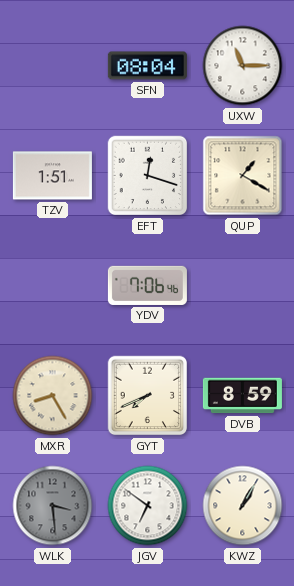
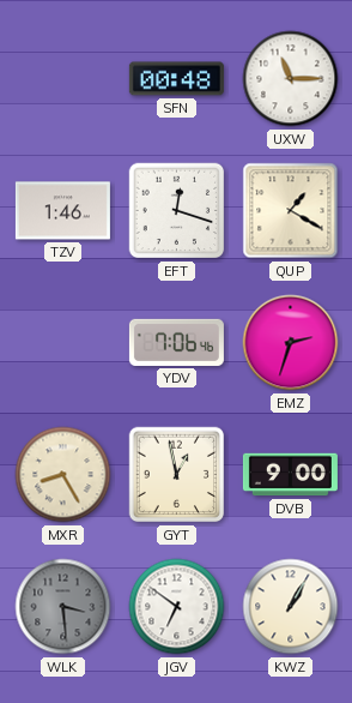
SFN: 08:04 -> 00:48 (176, 79)
TZV: 1:51 -> 1:46 (62, 211)
EMZ: none -> 2:33 (291, 343)
GYT: 7:41 -> 12:58 (177, 475)
DVB: 8:59 -> 9:00 (290, 475)
